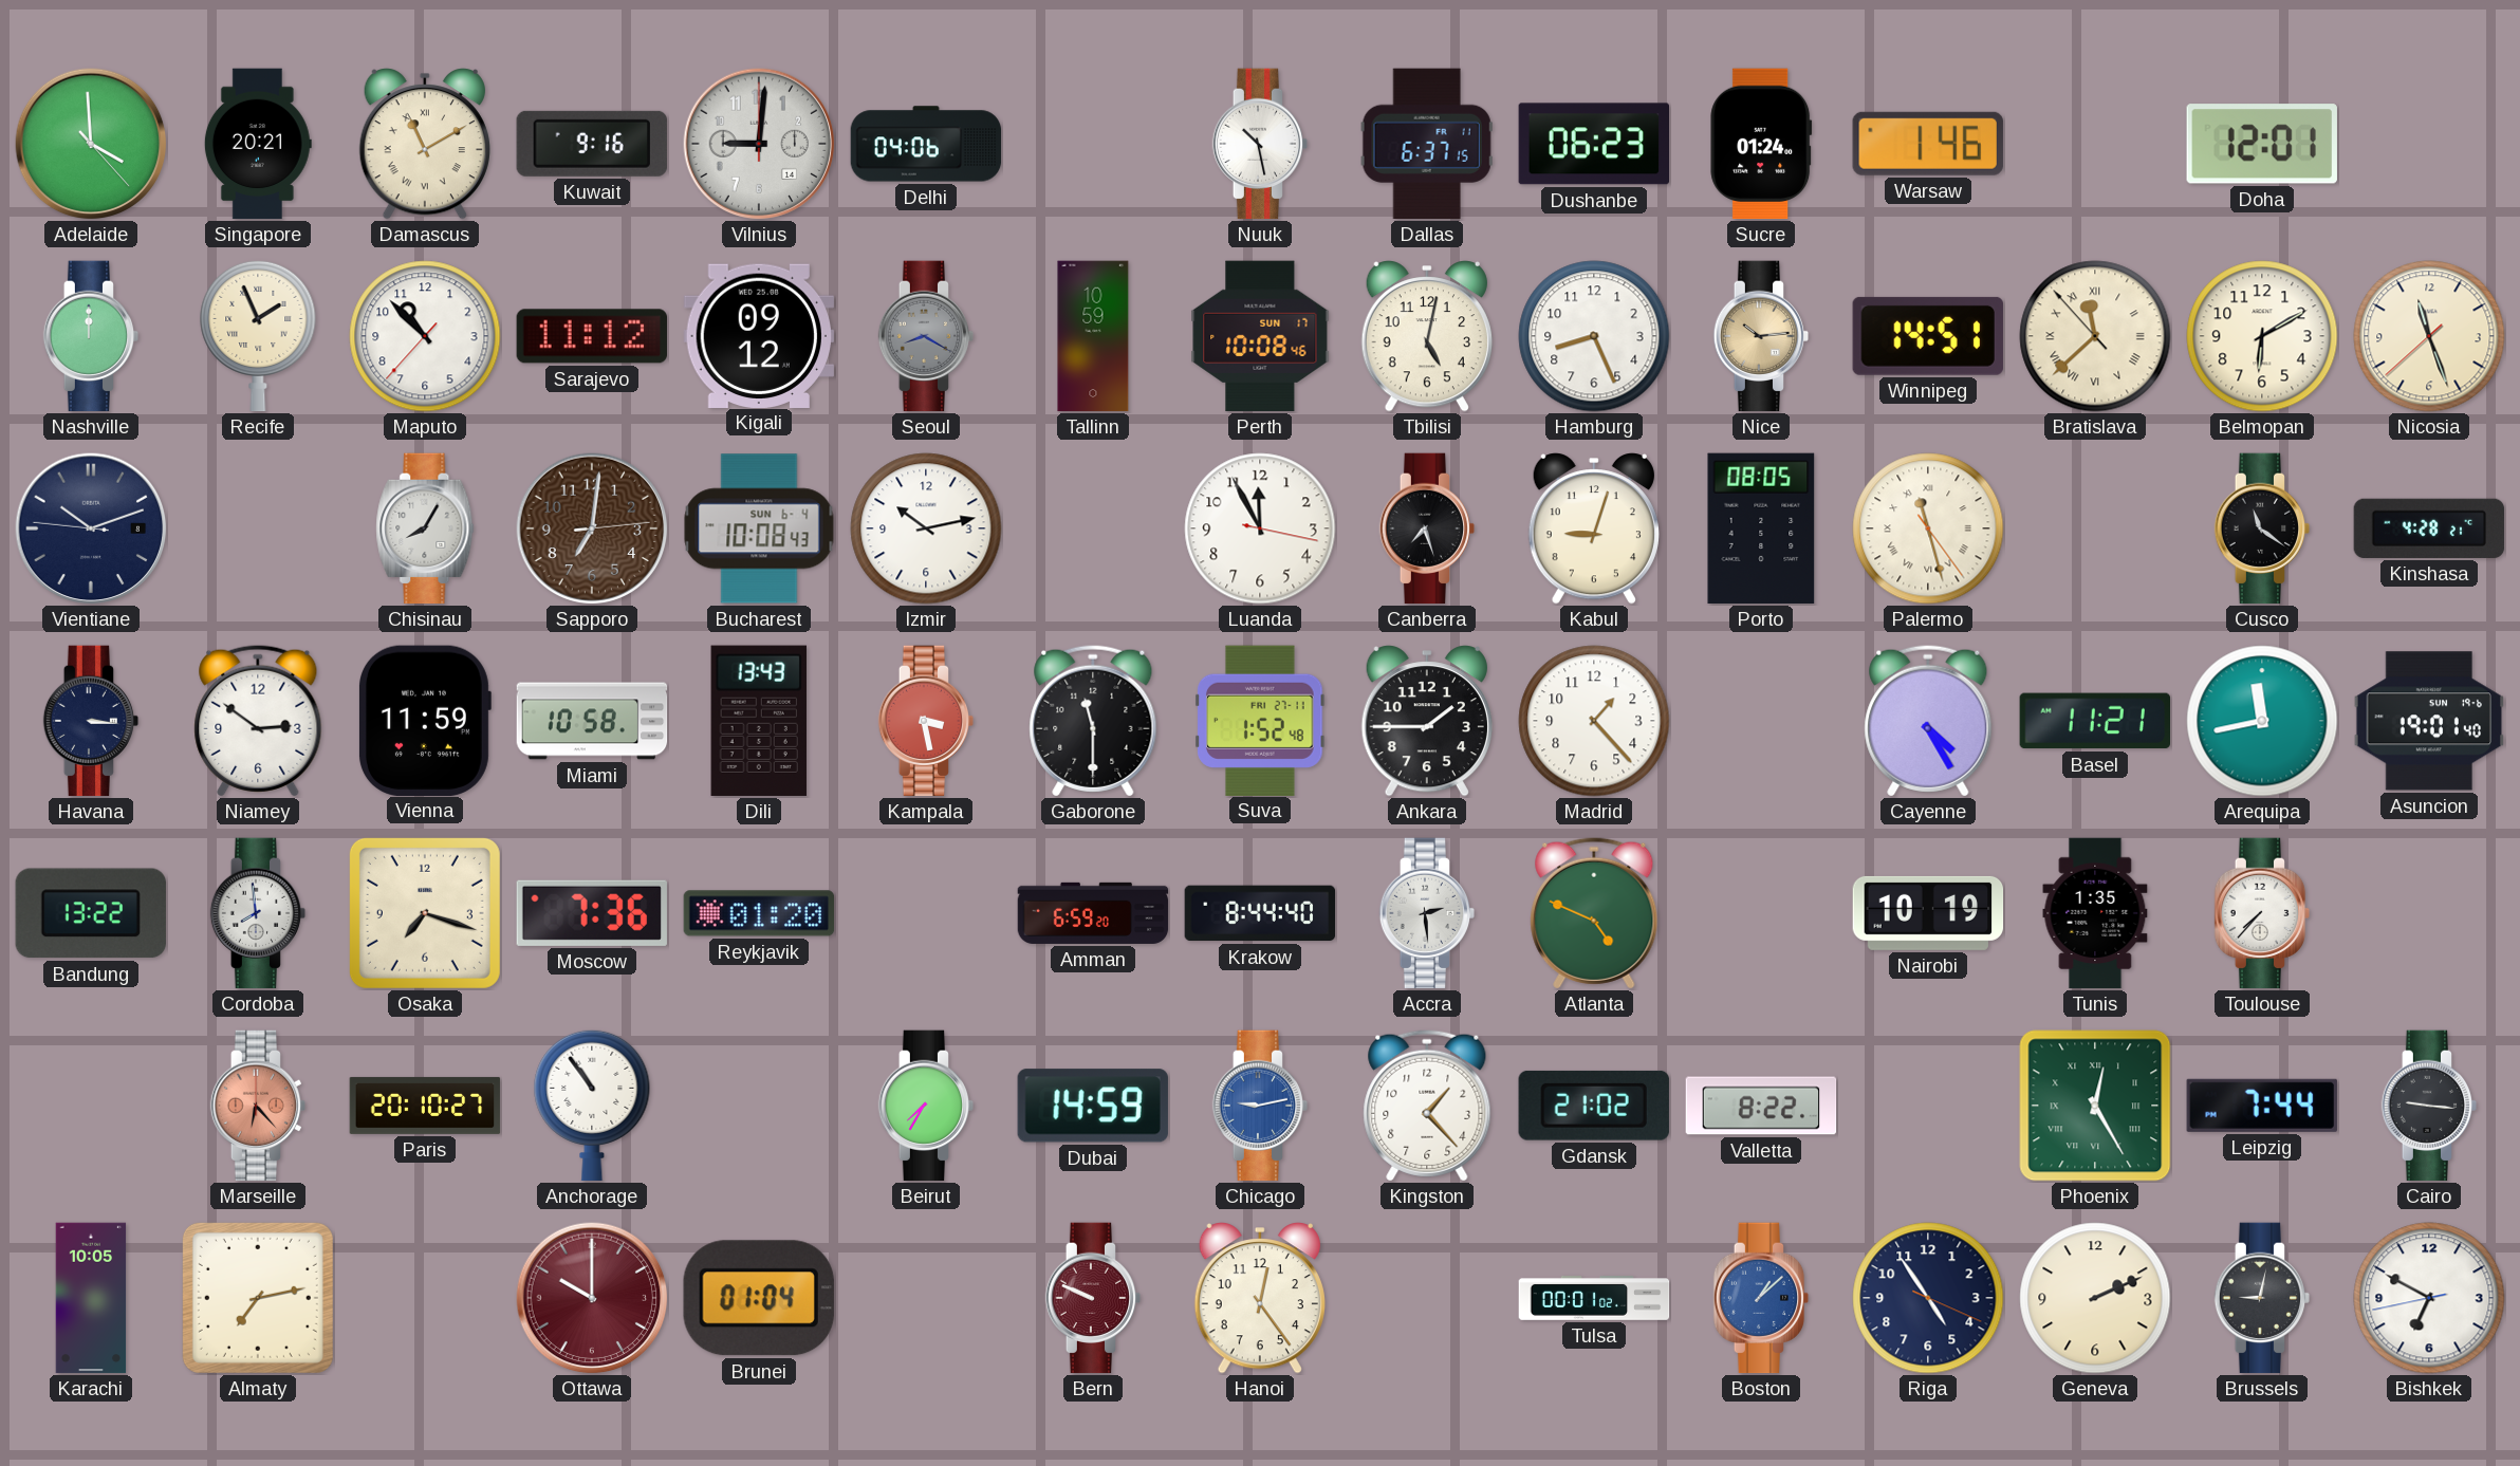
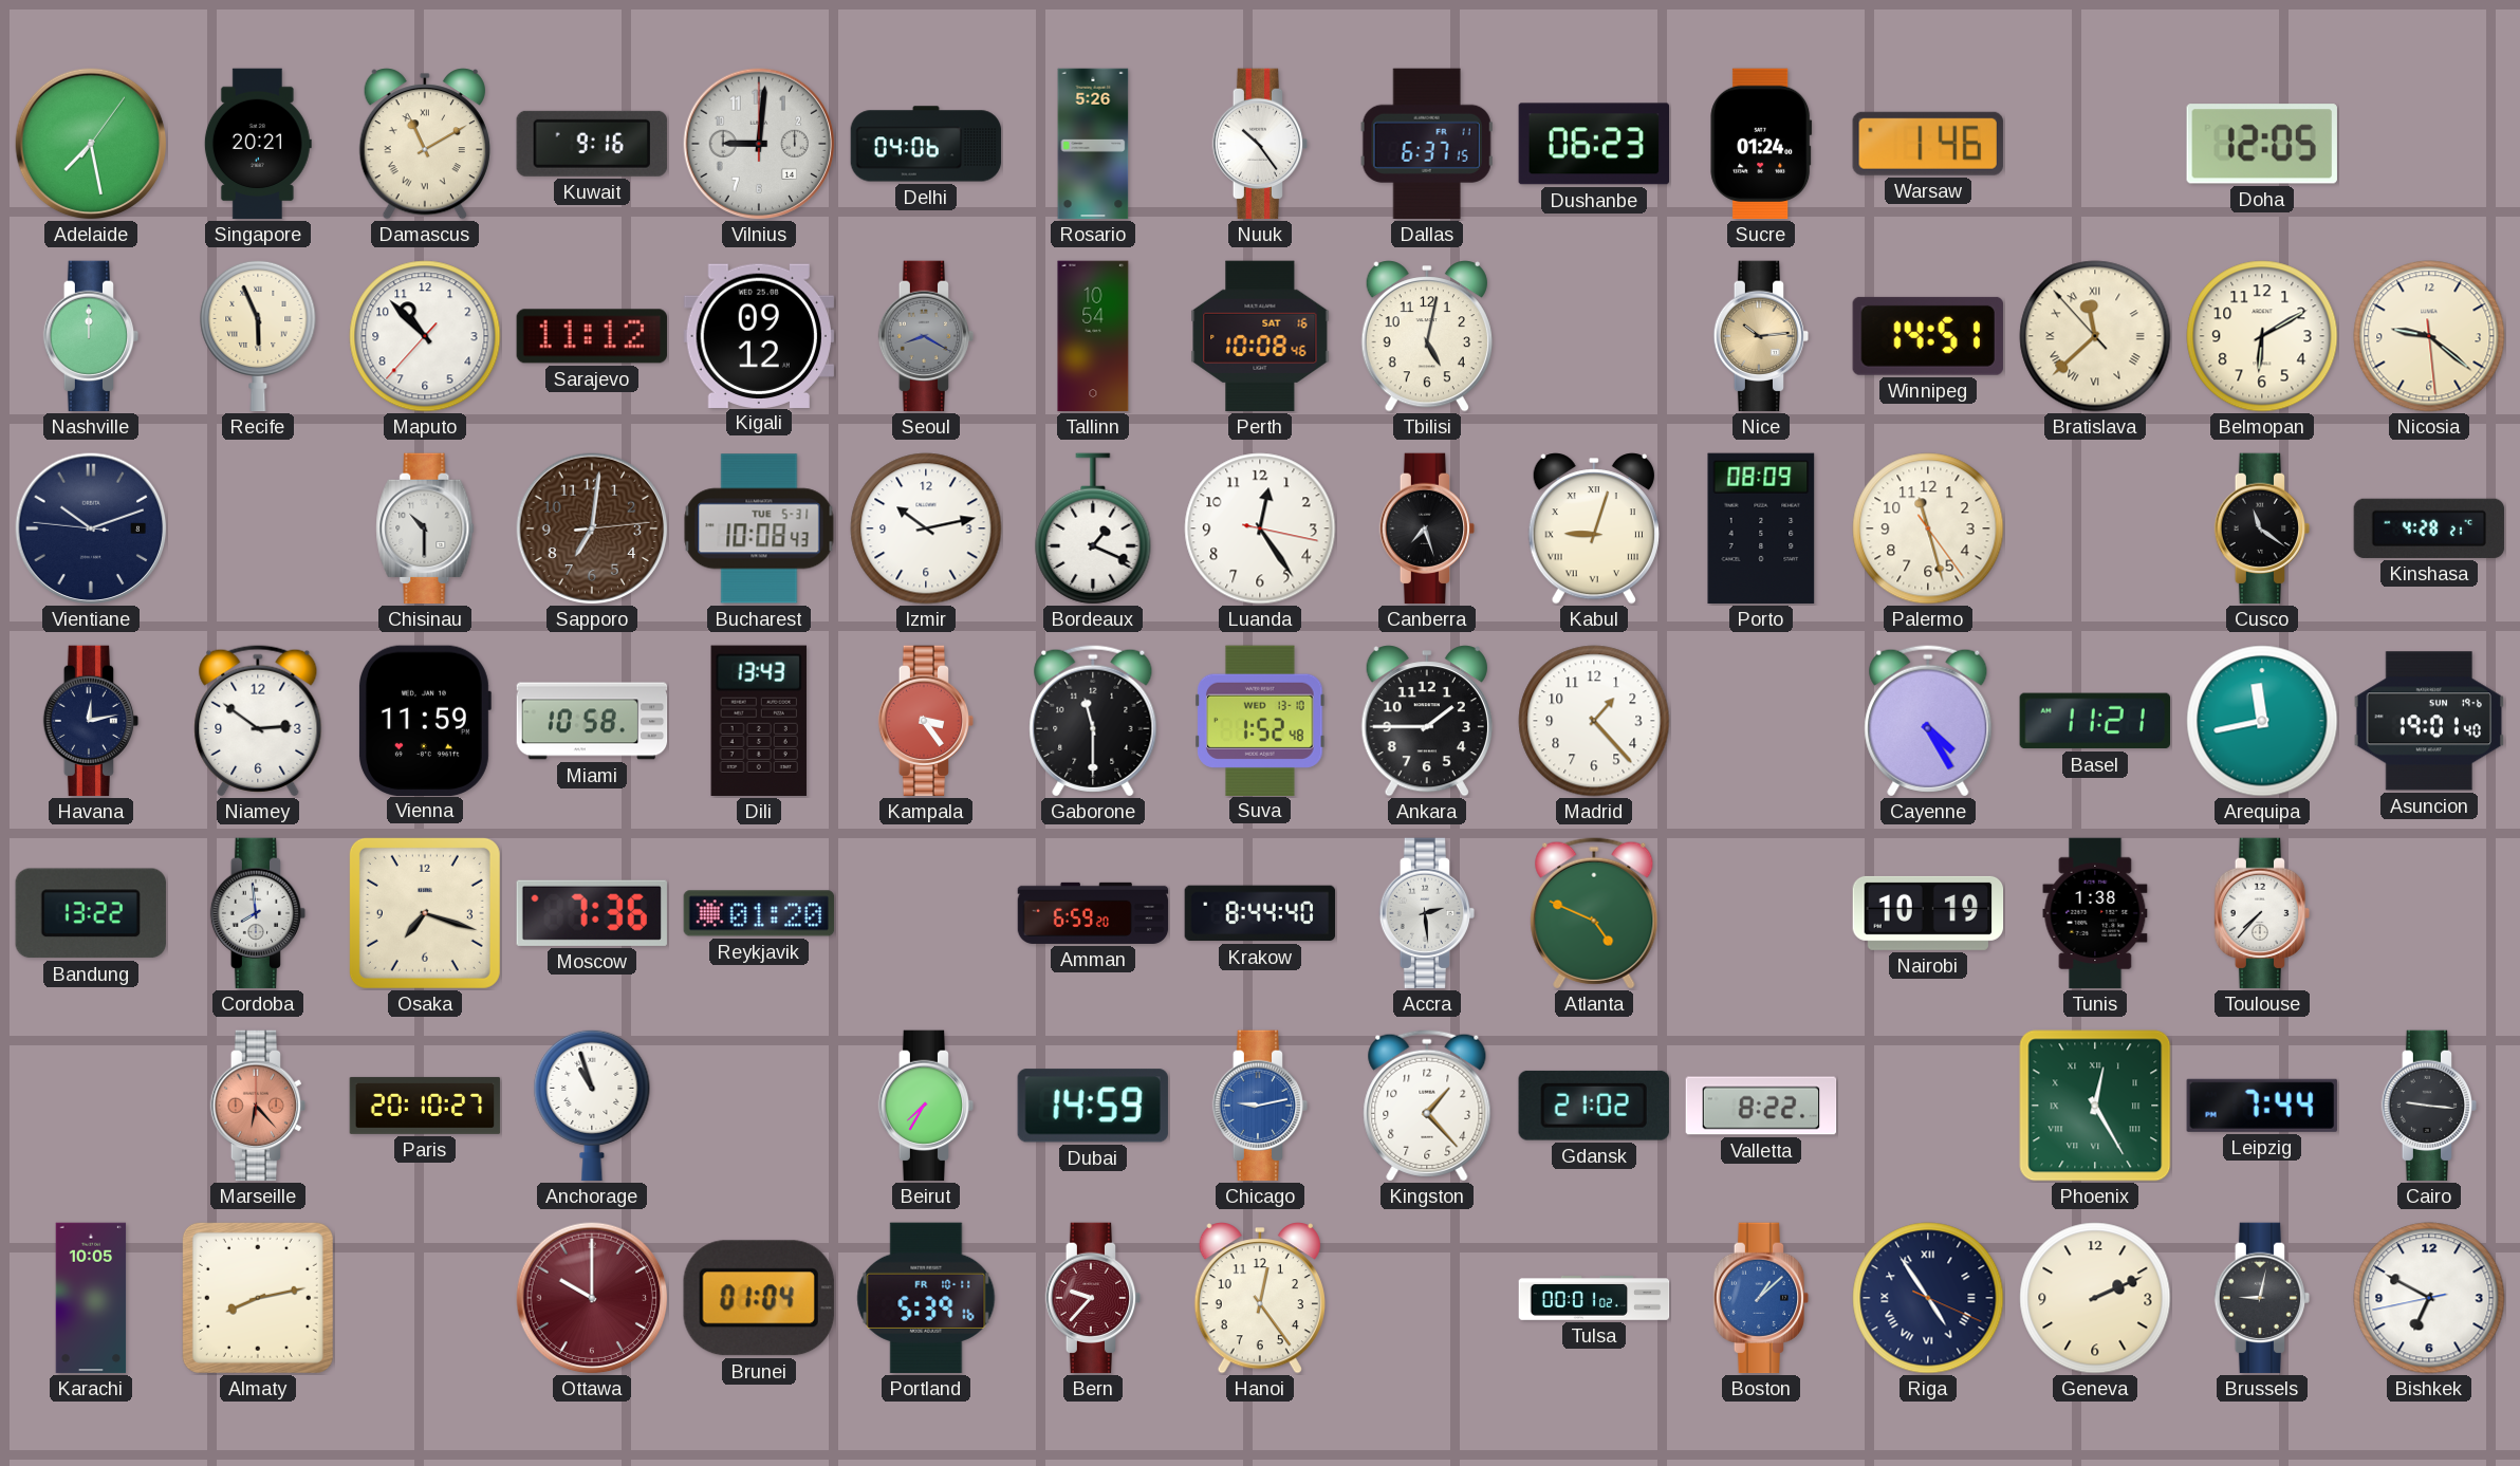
Adelaide: 3:59 -> 7:28 (91, 144)
Rosario: none -> 5:26 (1093, 144)
Nuuk: 10:28 -> 10:24 (1260, 144)
Doha: 12:01 -> 12:05 (2262, 144)
Recife: 1:56 -> 5:56 (258, 336)
Tallinn: 10:59 -> 10:54 (1093, 336)
Perth date: SUN 17 -> SAT 16 (1260, 336)
Hamburg: 8:26 -> none (1594, 336)
Nicosia: 11:26 -> 9:21 (2429, 336)
Chisinau: 8:05 -> 10:30 (425, 528)
Bucharest date: SUN 6-4 -> TUE 5-31 (759, 528)
Bordeaux: none -> 1:19 (1093, 528)
Luanda: 11:55 -> 12:24 (1260, 528)
Kabul numerals: Arabic -> Roman (1594, 528)
Porto: 08:05 -> 08:09 (1761, 528)
Palermo numerals: Roman -> Arabic (1928, 528)
Havana: 3:16 -> 12:13 (91, 721)
Kampala: 3:28 -> 3:24 (926, 721)
Suva date: FRI 27-11 -> WED 13-10 (1260, 720)
Tunis: 1:35 -> 1:38 (2095, 913)
Anchorage: 10:54 -> 10:57 (592, 1106)
Almaty: 7:13 -> 8:13 (258, 1298)
Portland: none -> 5:39 (926, 1298)
Bern: 9:49 -> 9:37 (1093, 1298)
Riga numerals: Arabic -> Roman (1928, 1298)
